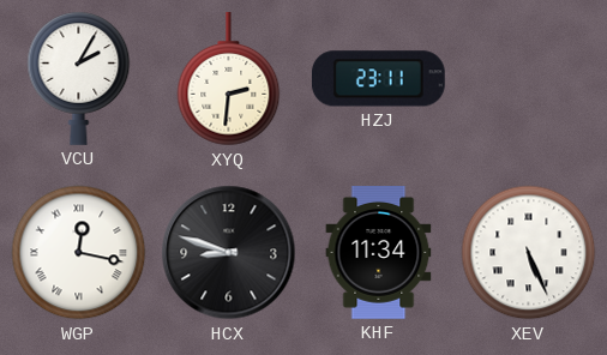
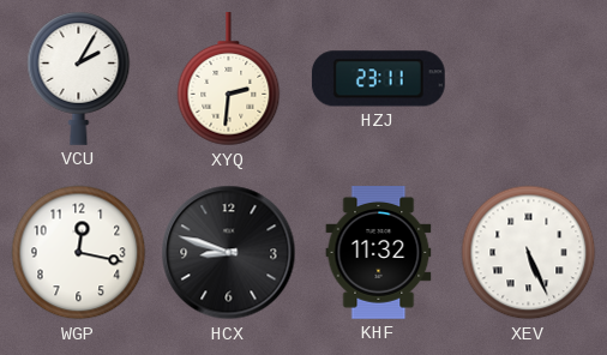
WGP numerals: Roman -> Arabic (79, 253)
KHF: 11:34 -> 11:32 (379, 253)
